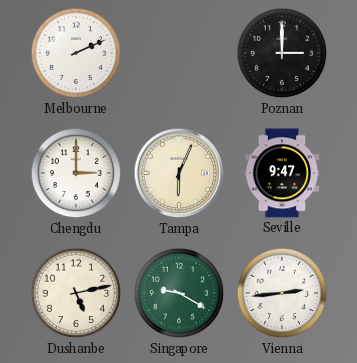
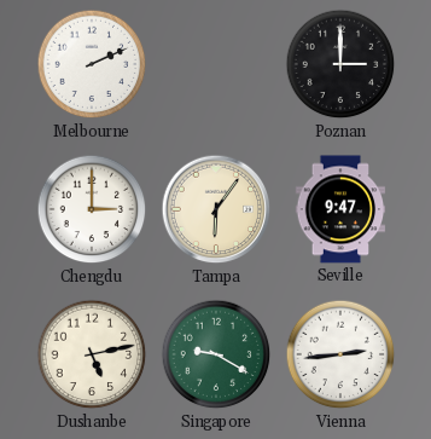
Tampa: 6:04 -> 6:06 (216, 209)
